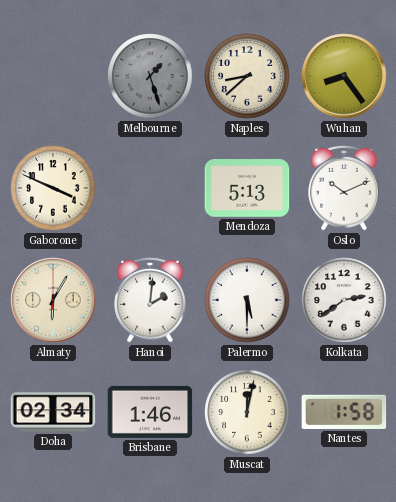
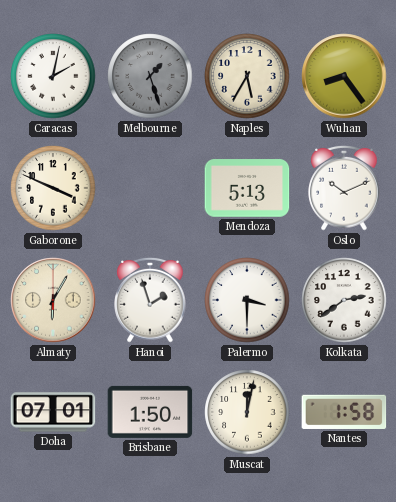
Caracas: none -> 2:02 (53, 76)
Naples: 8:38 -> 5:35 (247, 76)
Hanoi: 2:01 -> 1:57 (150, 300)
Palermo: 5:30 -> 3:30 (247, 300)
Doha: 02:34 -> 07:01 (53, 412)
Brisbane: 1:46 -> 1:50 (150, 412)
